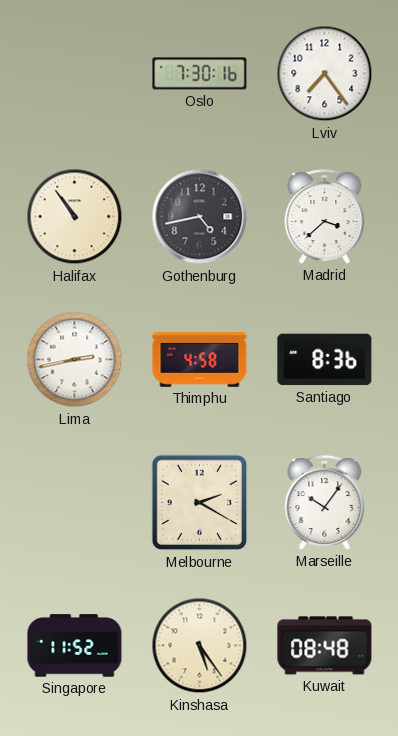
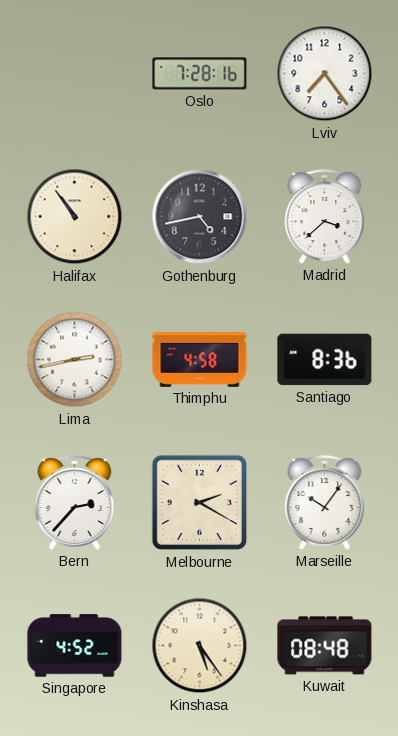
Oslo: 7:30 -> 7:28 (200, 74)
Bern: none -> 2:37 (75, 503)
Singapore: 11:52 -> 4:52 (75, 646)
